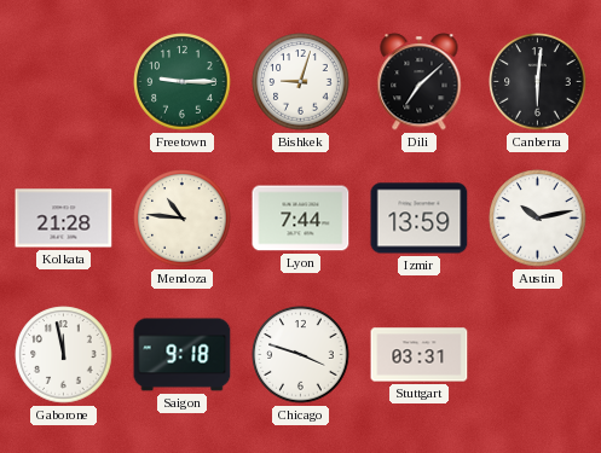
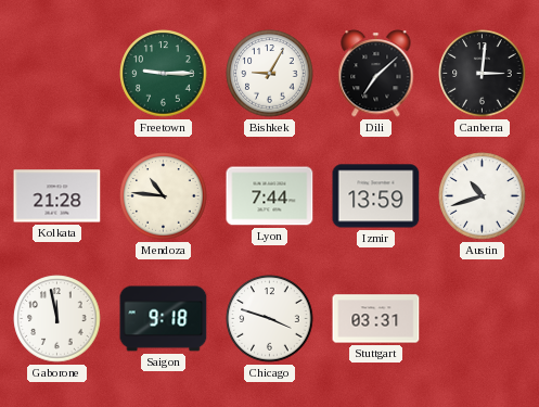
Bishkek: 9:03 -> 9:05 (270, 74)
Canberra: 6:01 -> 3:01 (483, 74)
Austin: 10:13 -> 10:42 (483, 196)
